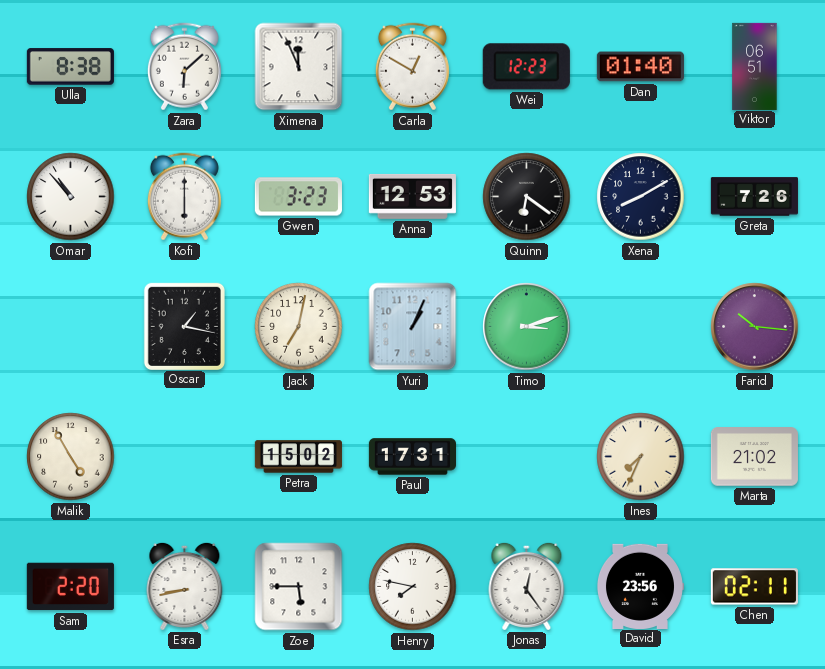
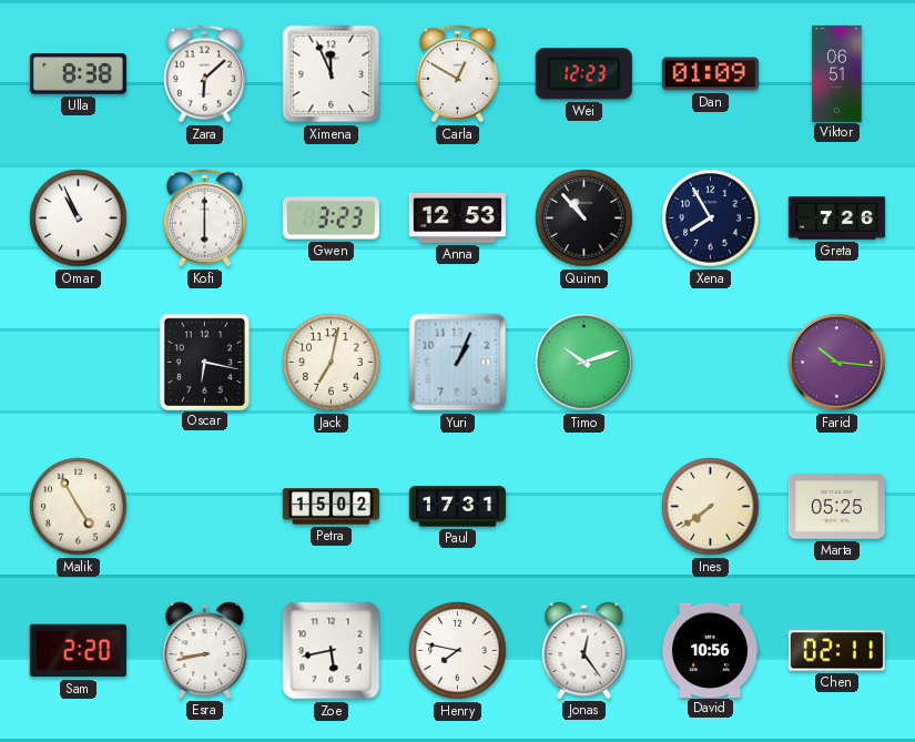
Dan: 01:40 -> 01:09 (710, 74)
Omar: 10:53 -> 10:56 (79, 218)
Quinn: 6:21 -> 10:53 (584, 218)
Xena: 8:10 -> 7:55 (711, 218)
Oscar: 1:17 -> 6:17 (204, 362)
Timo: 3:12 -> 10:12 (584, 363)
Ines: 7:34 -> 7:39 (711, 507)
Marta: 21:02 -> 05:25 (836, 507)
Zoe: 5:45 -> 5:43 (332, 651)
David: 23:56 -> 10:56 (710, 650)
